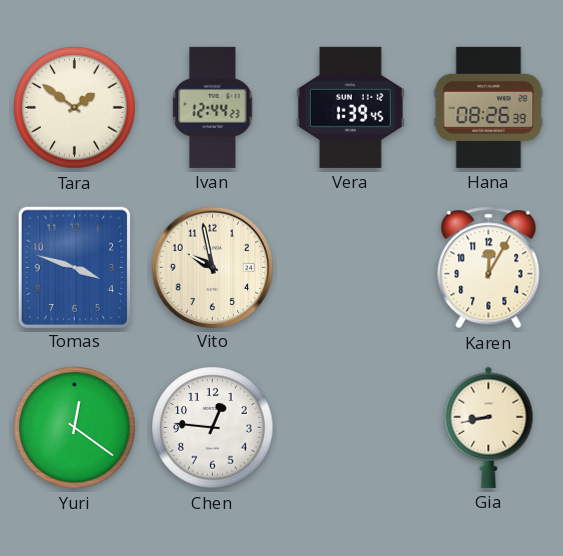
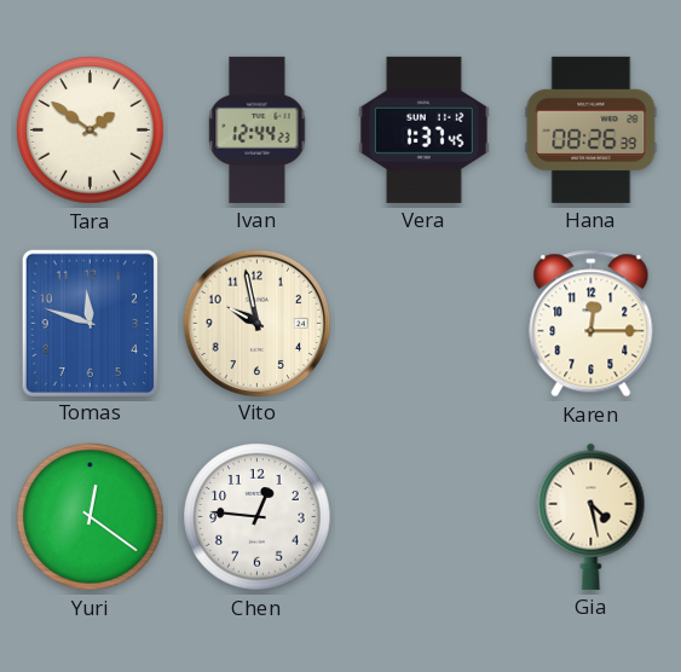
Vera: 1:39 -> 1:37 (423, 129)
Tomas: 3:48 -> 11:48 (90, 323)
Karen: 12:05 -> 12:15 (591, 324)
Gia: 8:43 -> 4:28 (591, 516)
